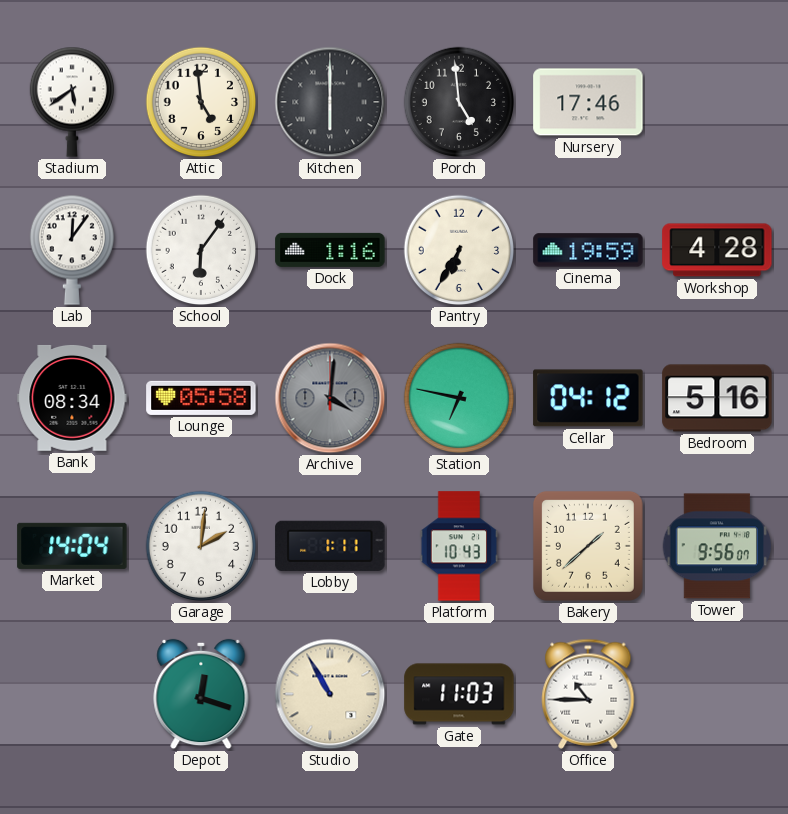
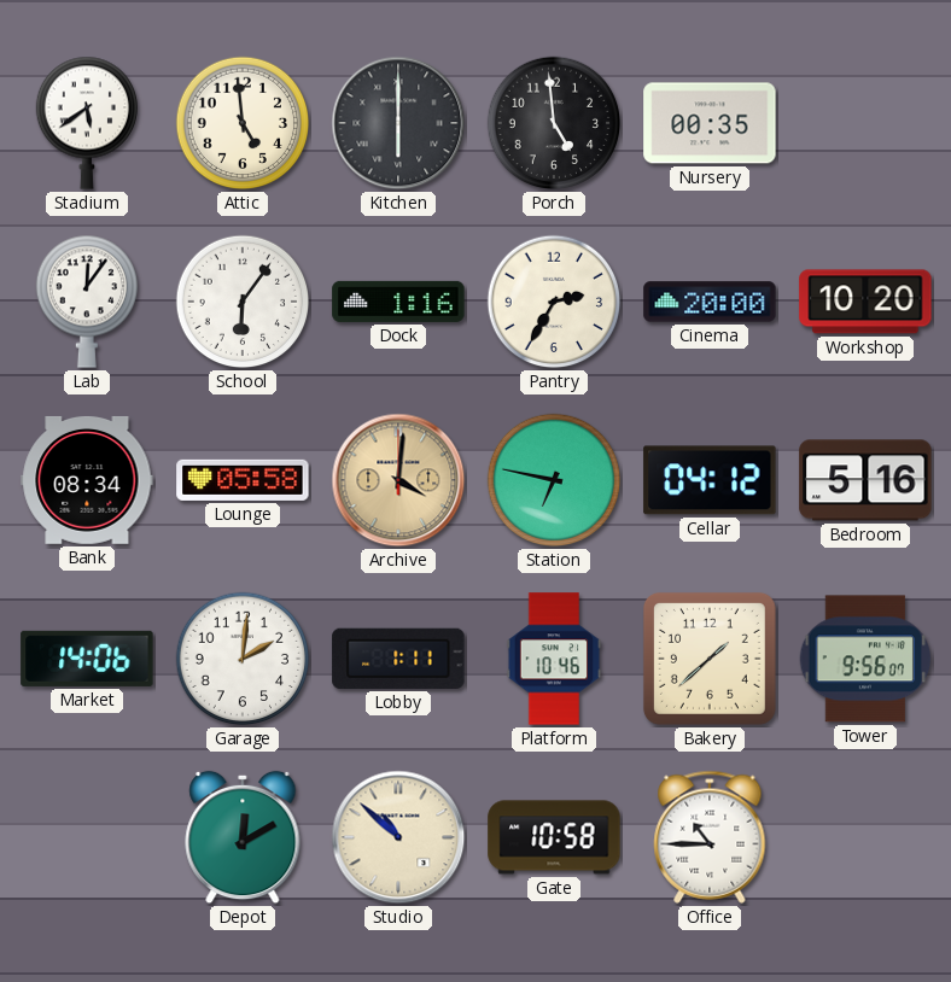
Nursery: 17:46 -> 00:35 (710, 123)
Pantry: 6:35 -> 2:35 (554, 302)
Cinema: 19:59 -> 20:00 (710, 302)
Workshop: 4:28 -> 10:20 (865, 302)
Archive dial: grey -> champagne (398, 480)
Market: 14:04 -> 14:06 (87, 659)
Platform: 10:43 -> 10:46 (554, 659)
Depot: 12:18 -> 12:10 (243, 837)
Studio: 10:55 -> 10:52 (398, 837)
Gate: 11:03 -> 10:58 (554, 837)
